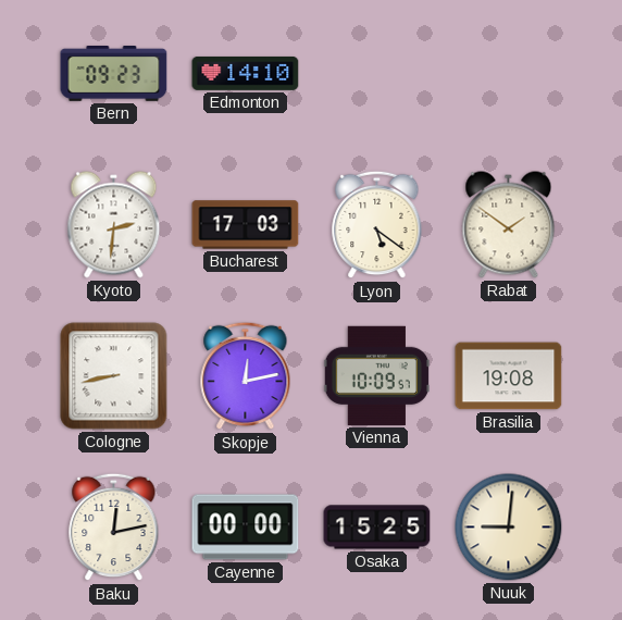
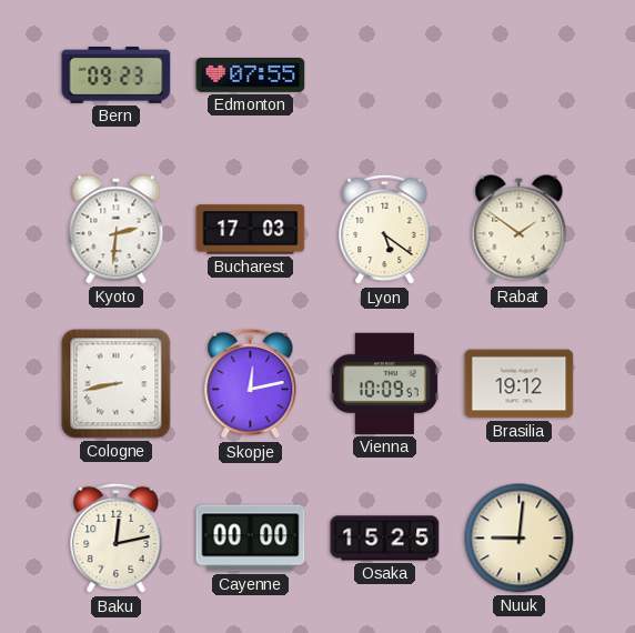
Edmonton: 14:10 -> 07:55 (251, 74)
Brasilia: 19:08 -> 19:12 (520, 384)
